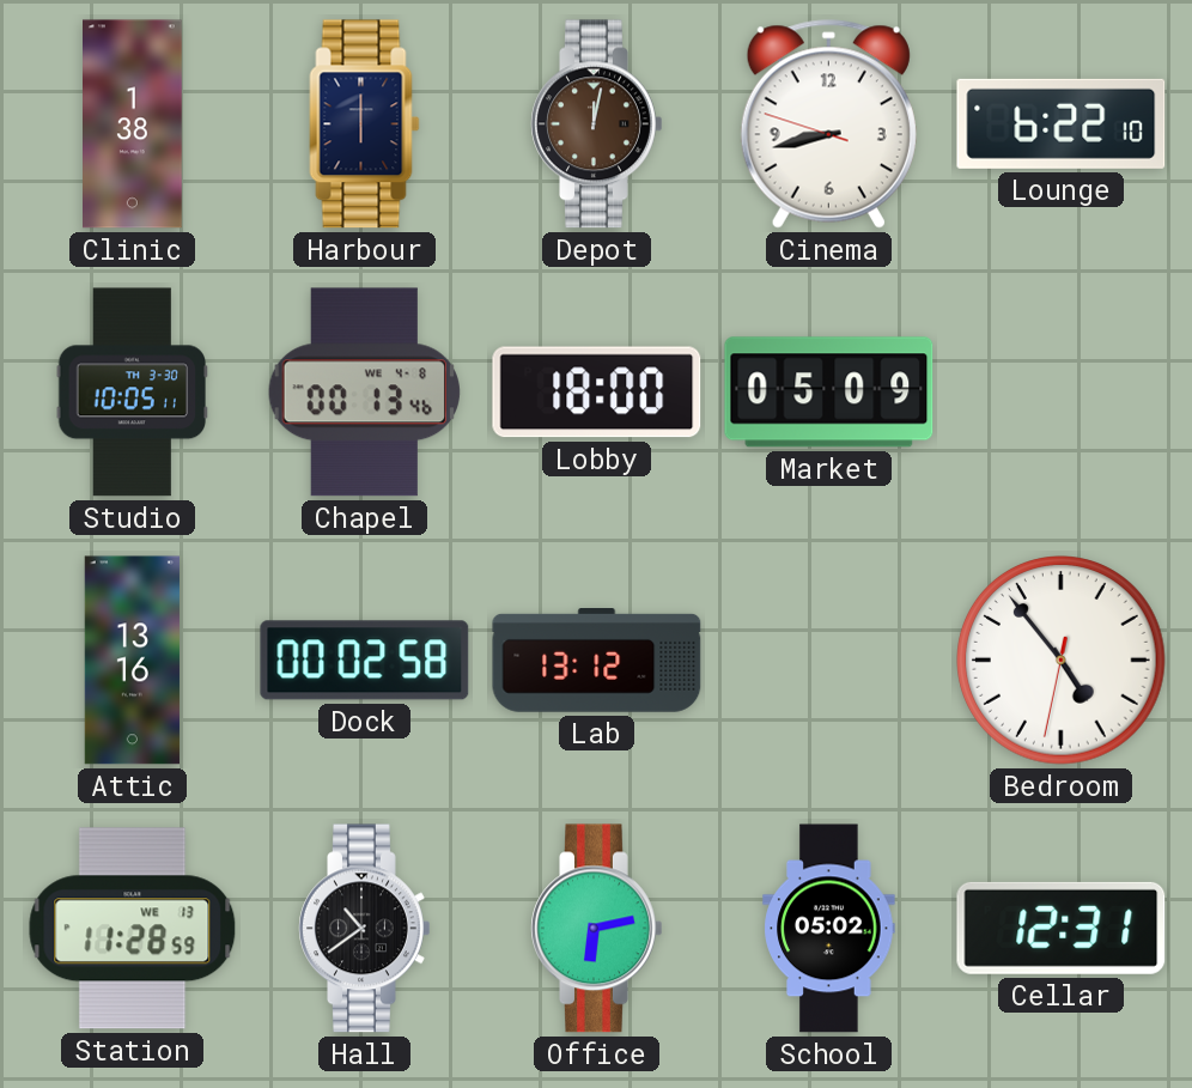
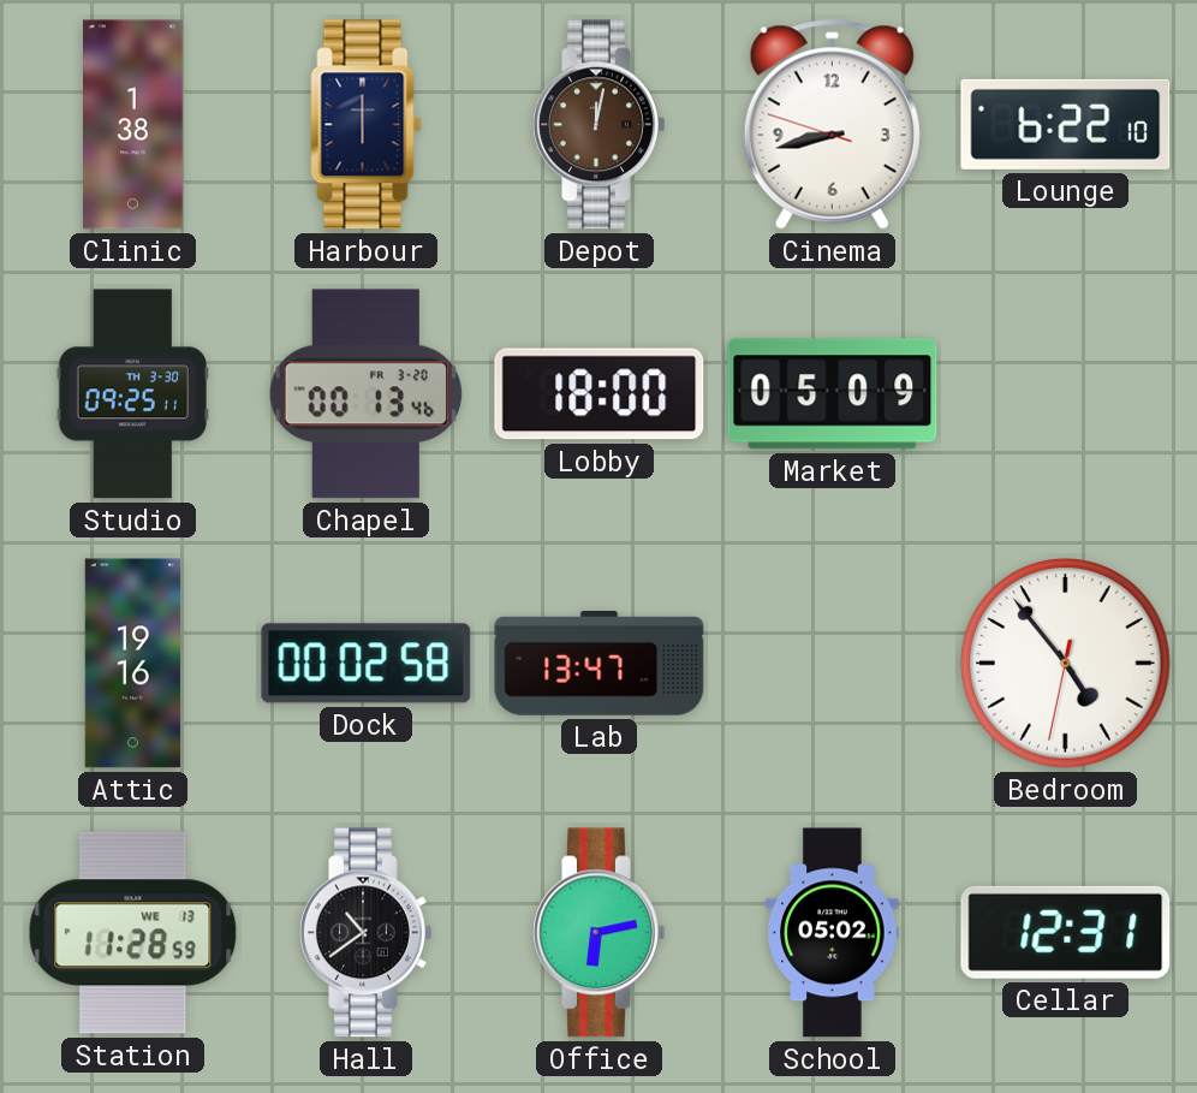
Studio: 10:05 -> 09:25 (133, 394)
Chapel date: WE 4-8 -> FR 3-20 (365, 394)
Attic: 13:16 -> 19:16 (132, 664)
Lab: 13:12 -> 13:47 (600, 664)
